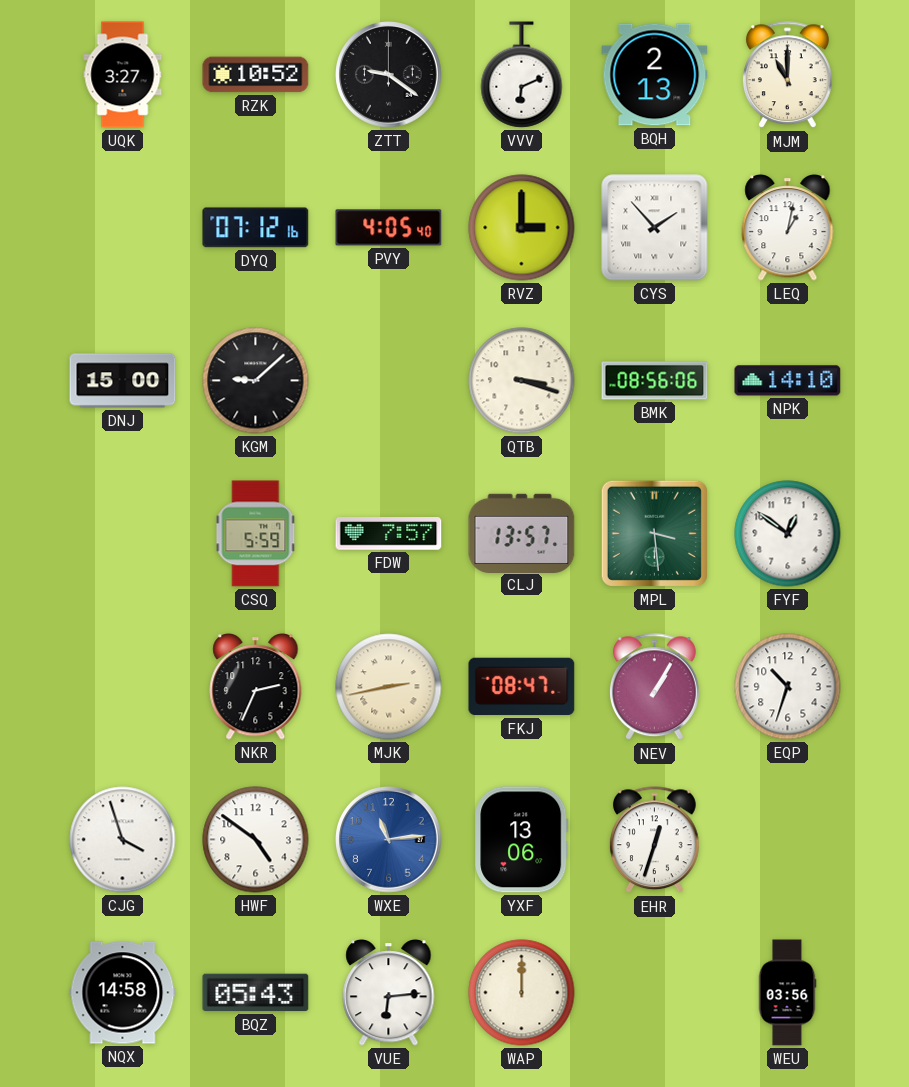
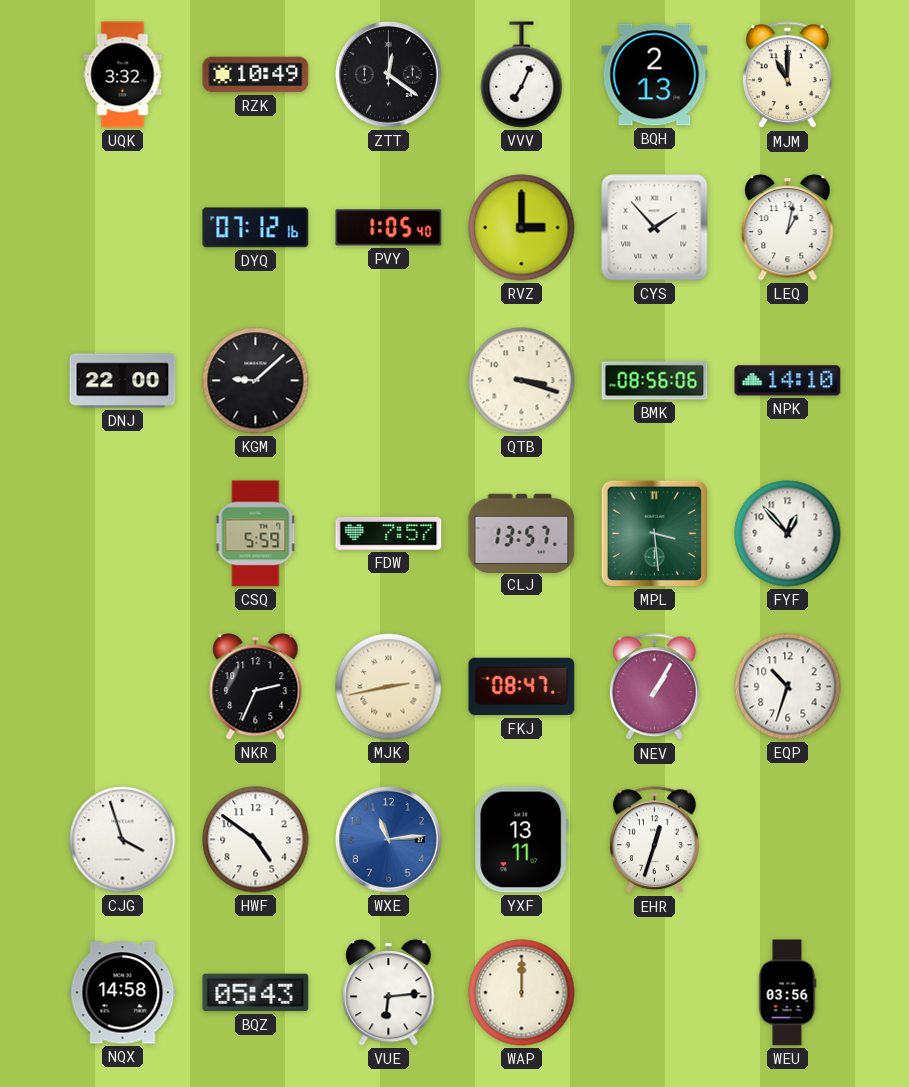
UQK: 3:27 -> 3:32 (123, 75)
RZK: 10:52 -> 10:49 (256, 75)
ZTT: 9:21 -> 12:21 (389, 75)
VVV: 6:11 -> 7:04 (522, 75)
PVY: 4:05 -> 1:05 (389, 228)
DNJ: 15:00 -> 22:00 (123, 381)
FYF: 12:51 -> 12:53 (788, 534)
YXF: 13:06 -> 13:11 (522, 840)
